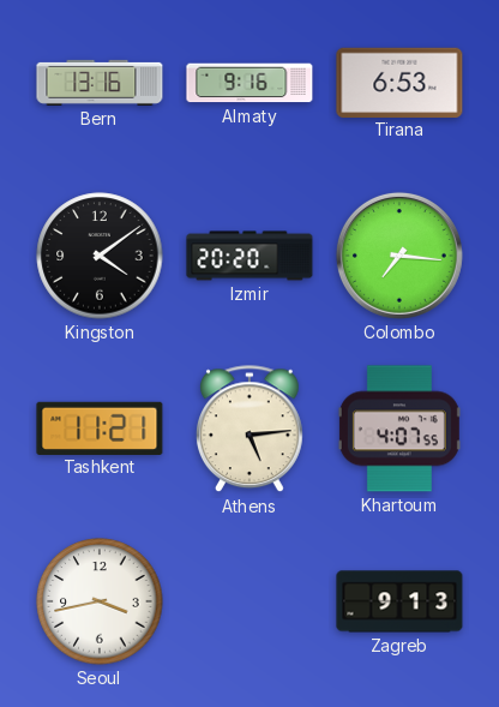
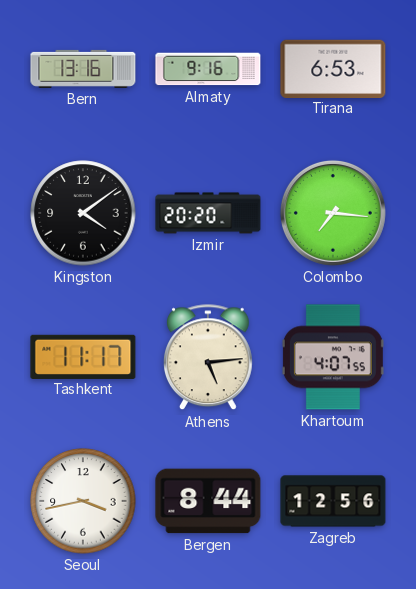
Tashkent: 11:21 -> 11:17 (83, 356)
Bergen: none -> 8:44 (208, 501)
Zagreb: 9:13 -> 12:56 (333, 501)
